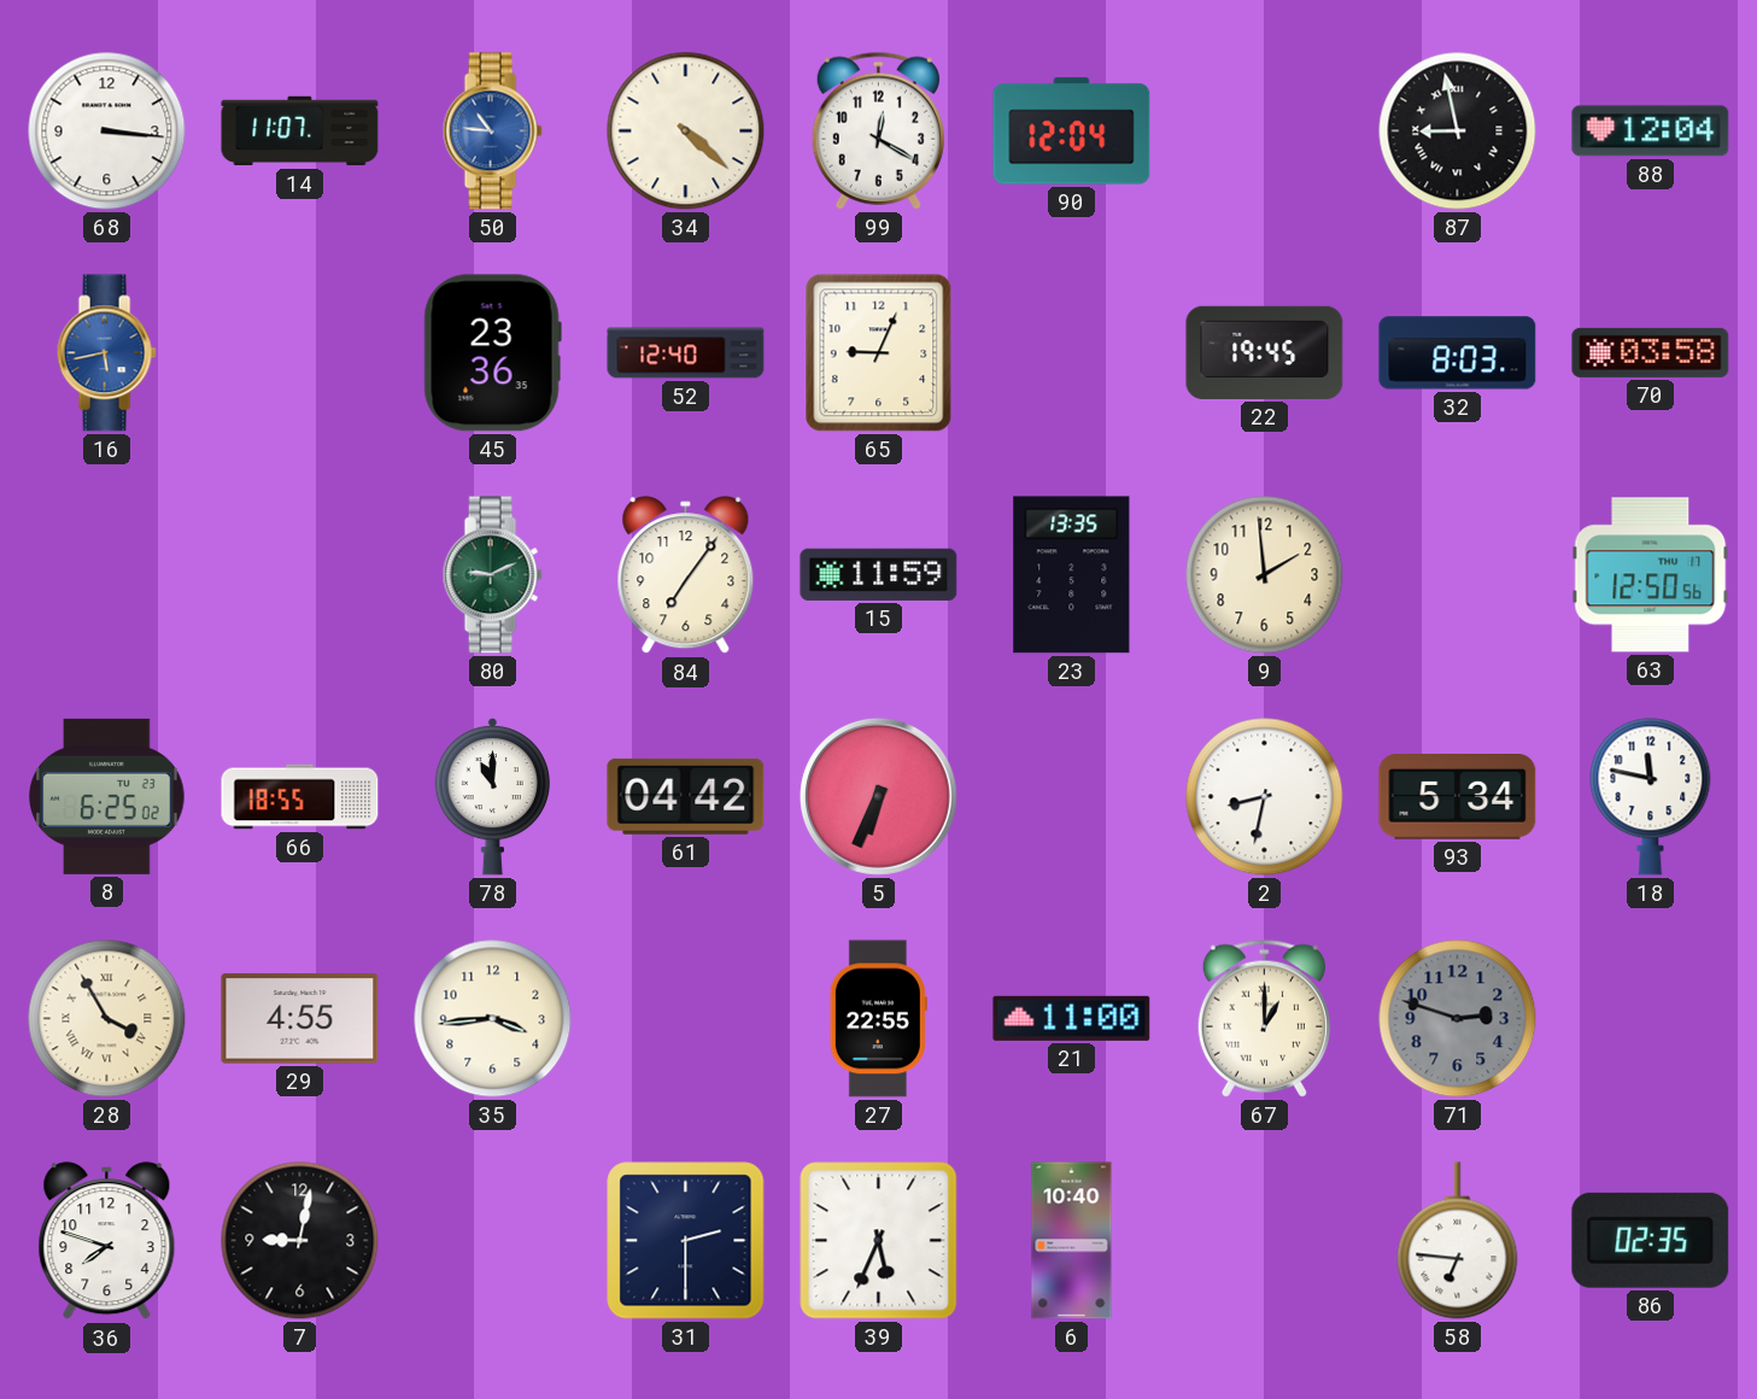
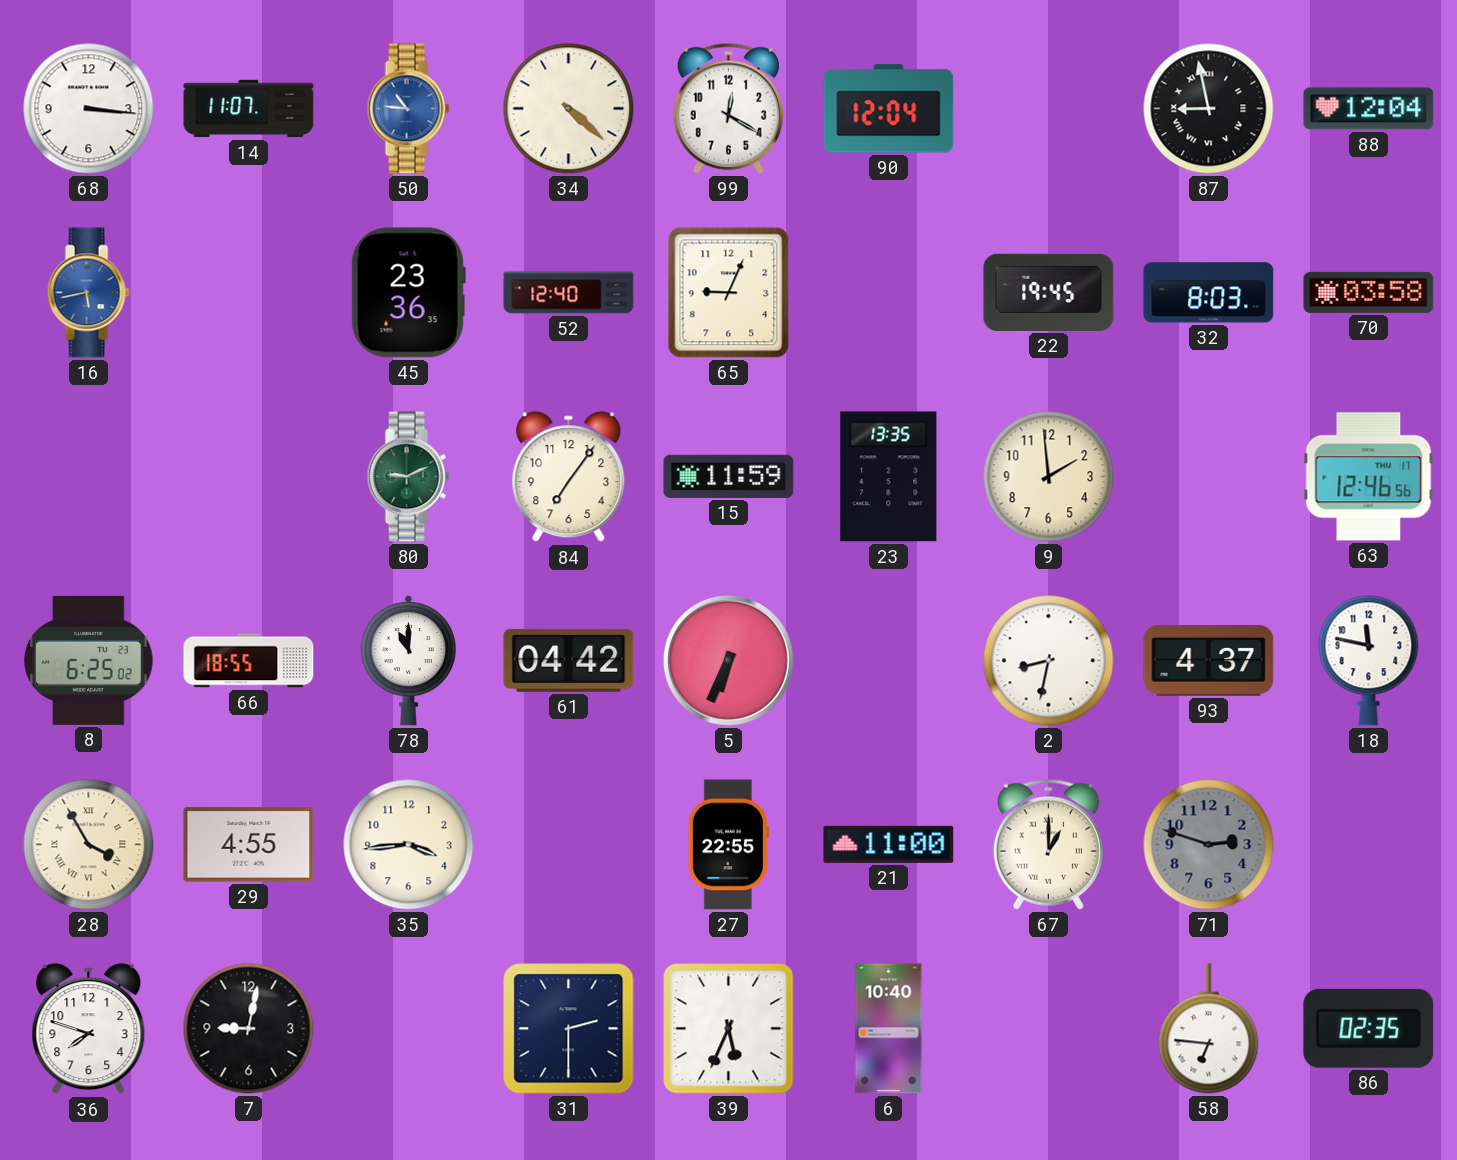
63: 12:50 -> 12:46 (1369, 477)
93: 5:34 -> 4:37 (1209, 661)
